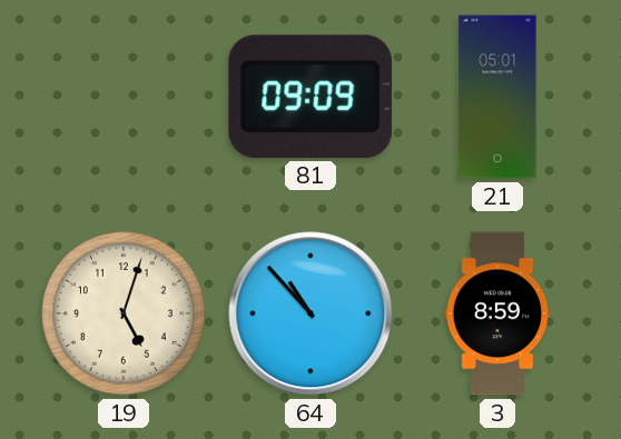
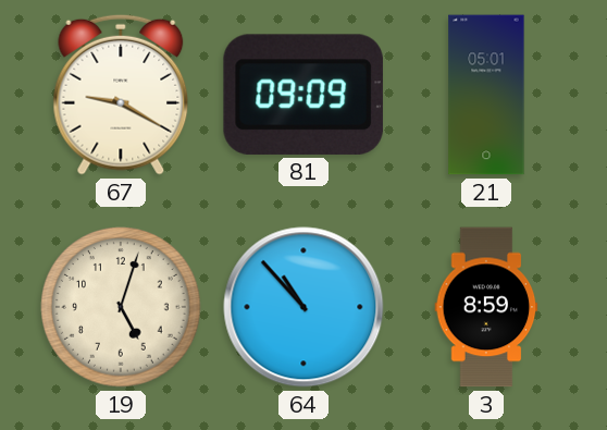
67: none -> 9:20 (121, 95)
